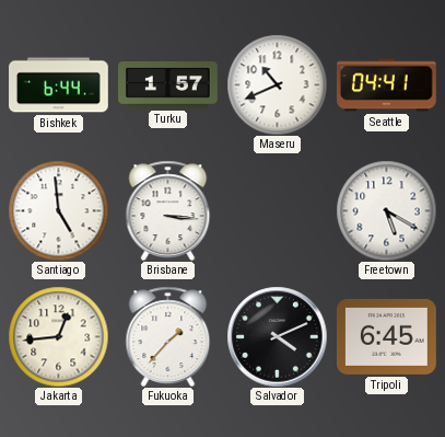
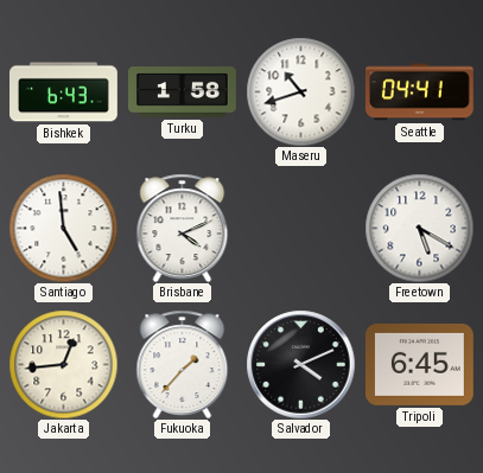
Bishkek: 6:44 -> 6:43 (64, 92)
Turku: 1:57 -> 1:58 (183, 92)
Maseru: 10:41 -> 10:42 (300, 91)
Brisbane: 3:16 -> 4:11 (183, 228)
